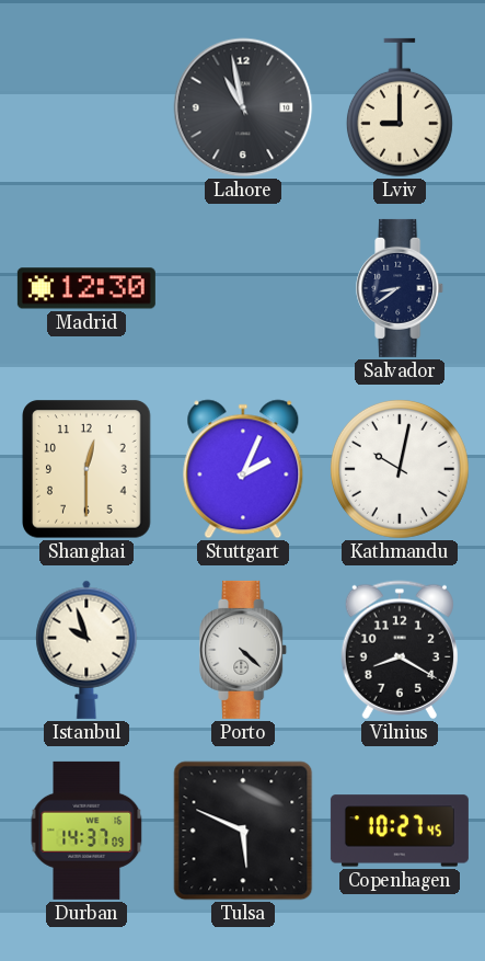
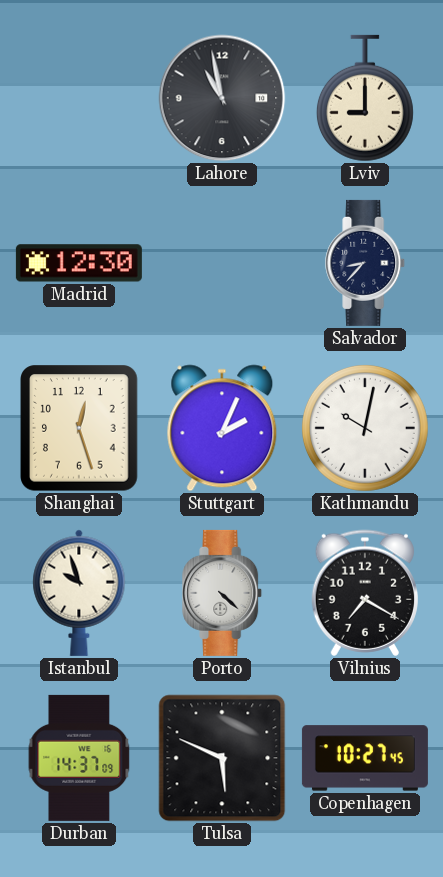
Salvador: 8:39 -> 8:37 (366, 263)
Shanghai: 12:30 -> 12:27 (79, 428)
Vilnius: 8:20 -> 7:20 (364, 593)
